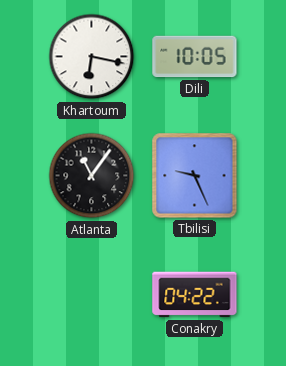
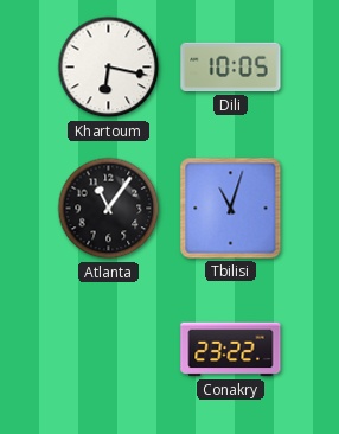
Tbilisi: 9:26 -> 11:03 (231, 209)
Conakry: 04:22 -> 23:22 (231, 350)
